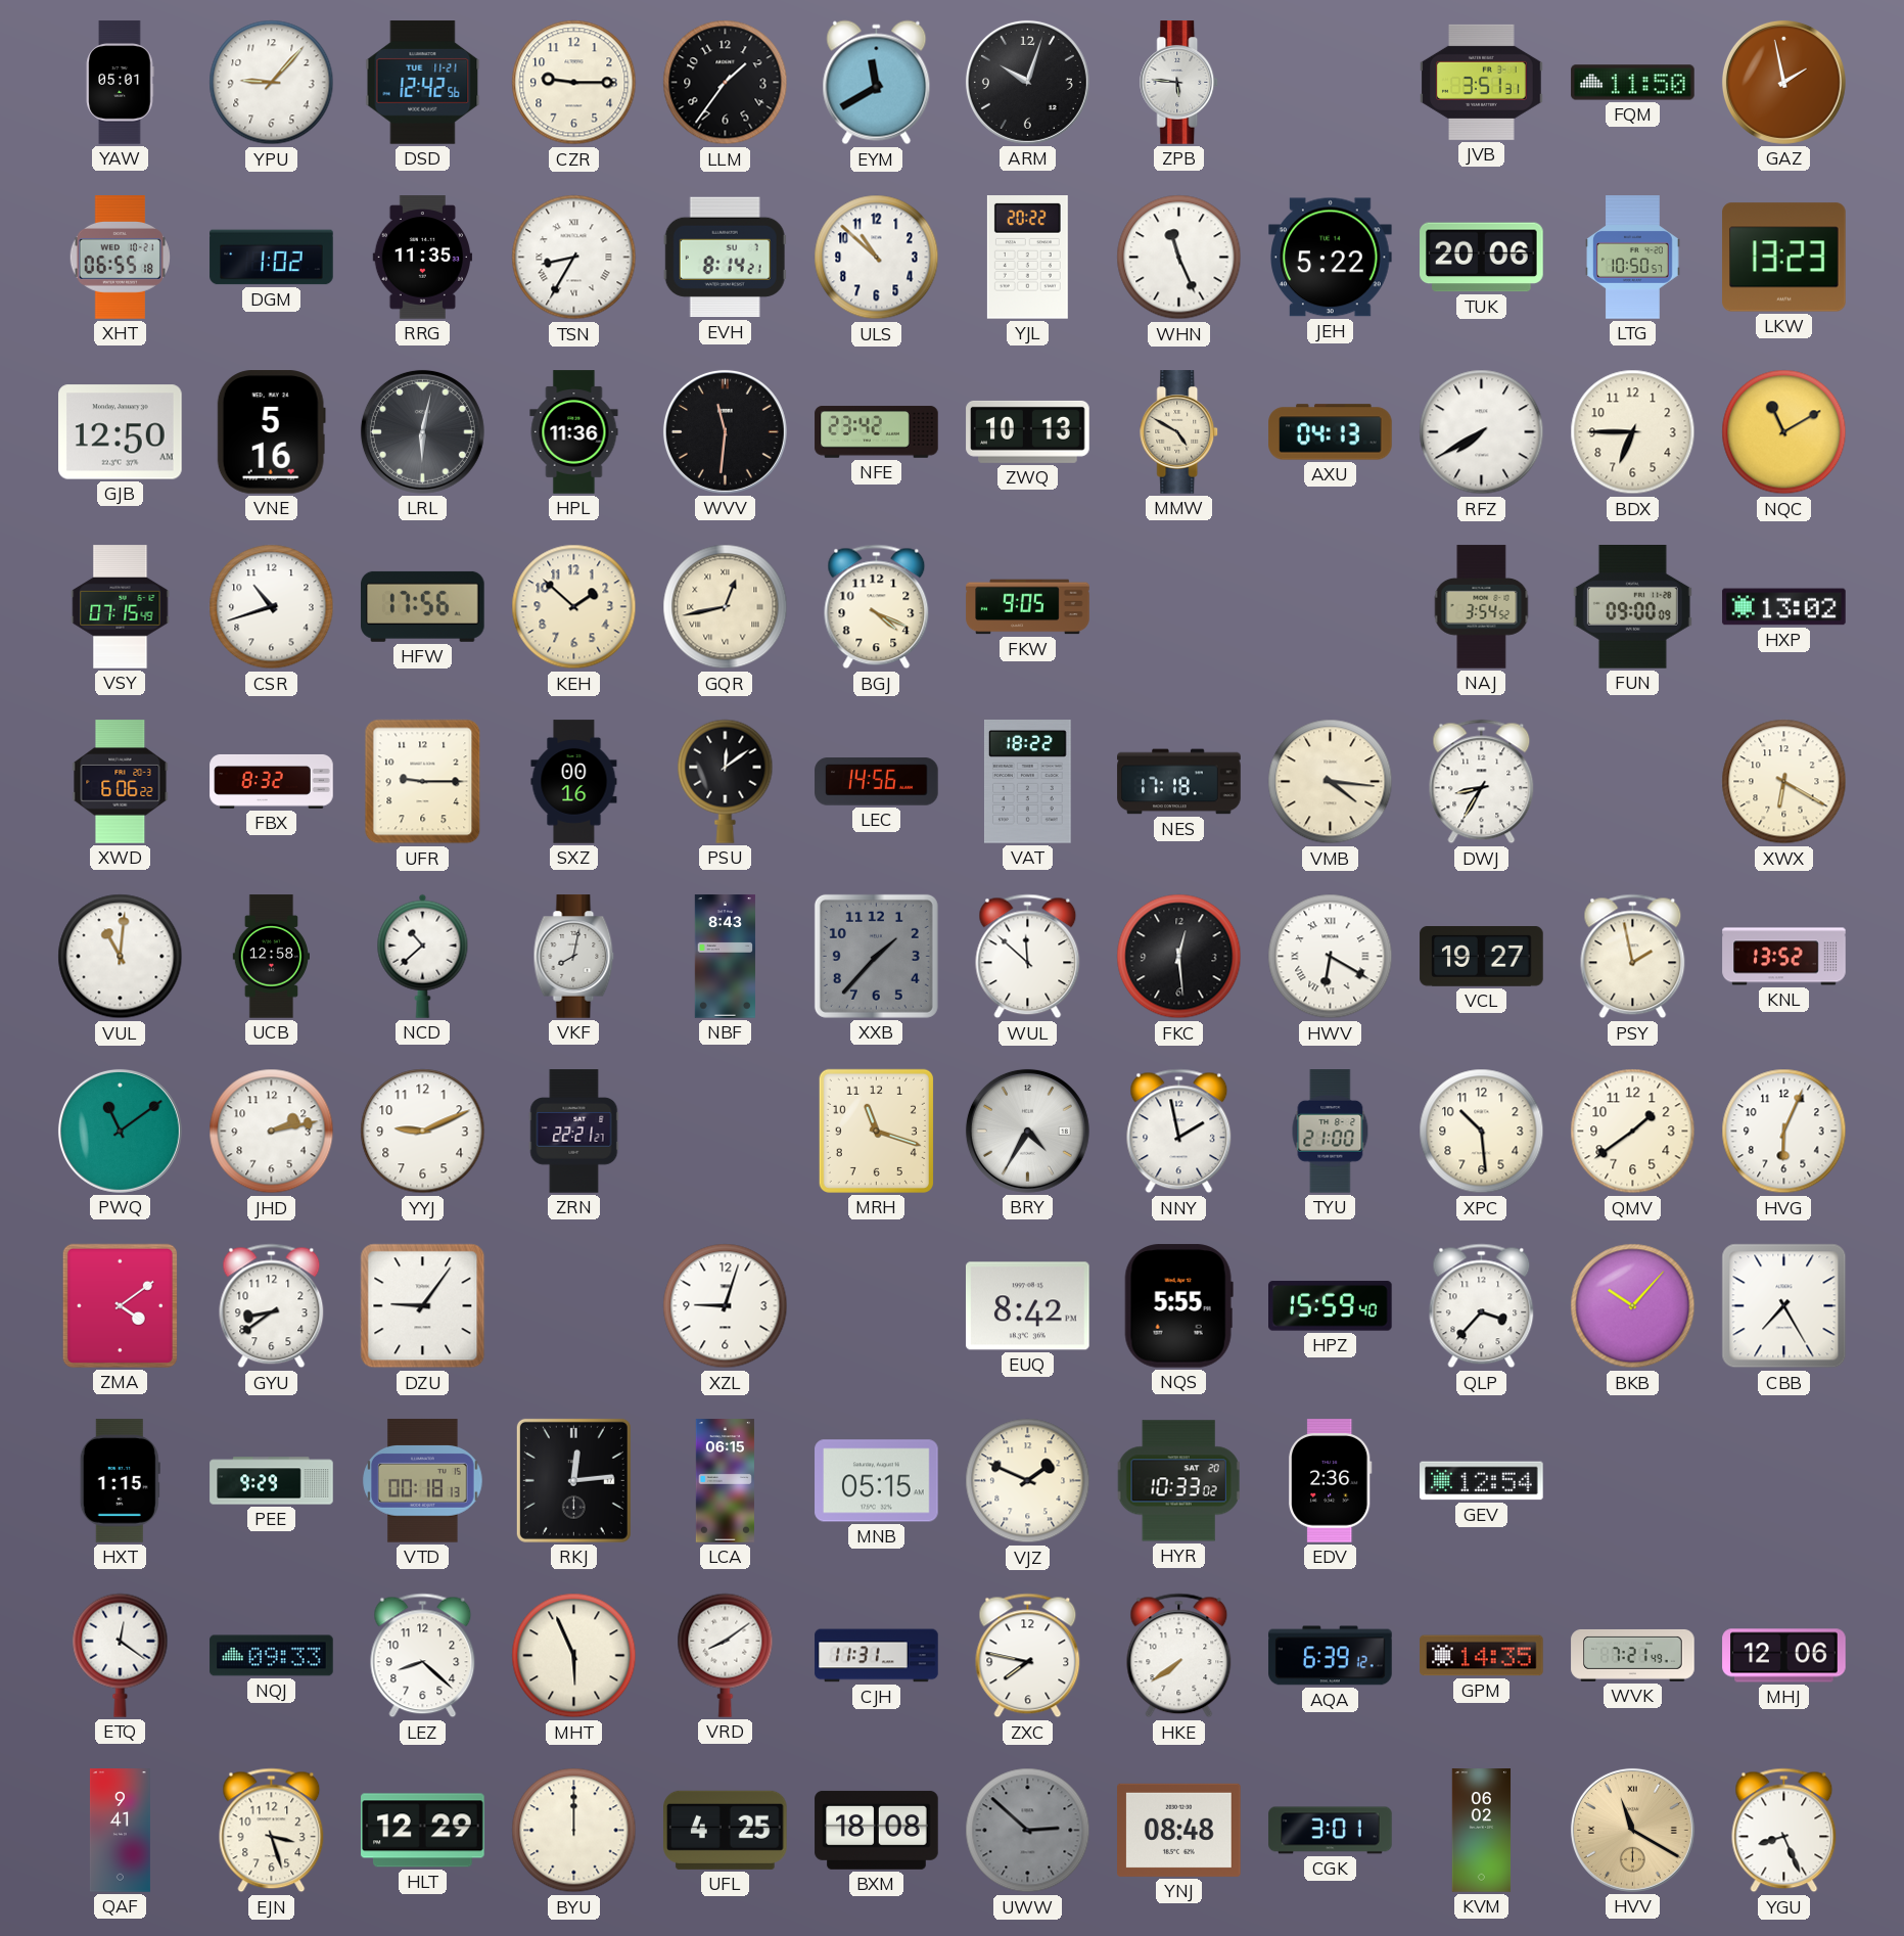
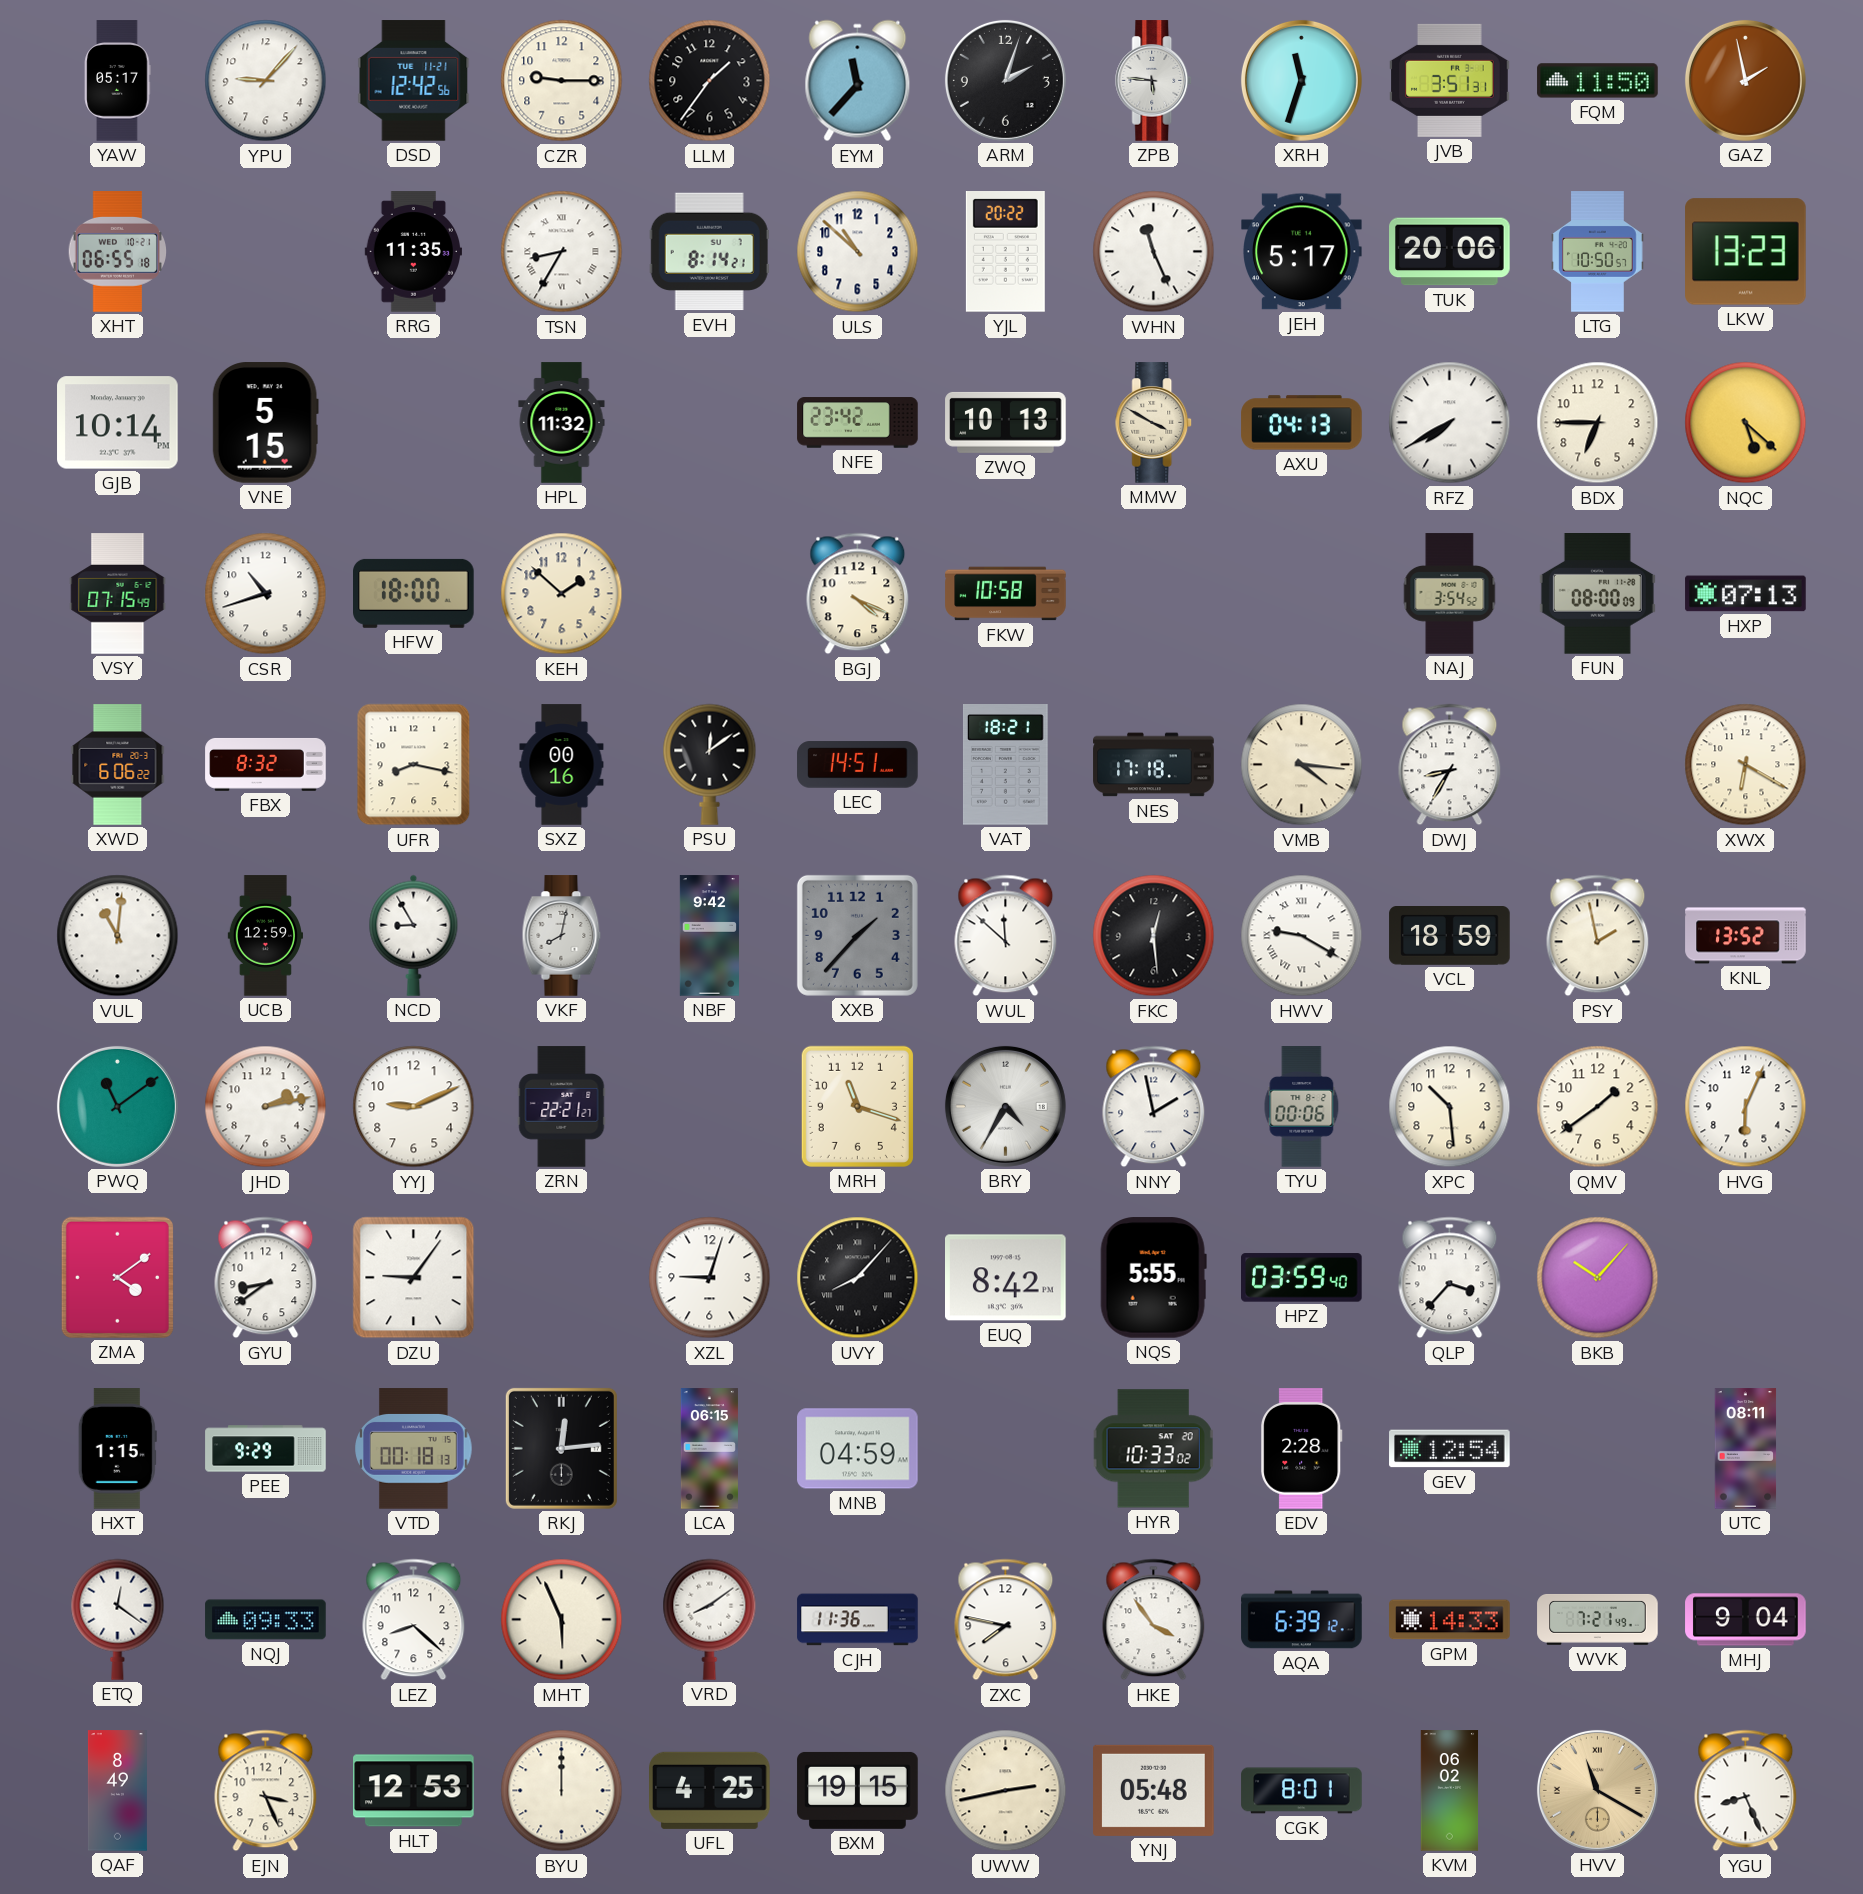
YAW: 05:01 -> 05:17 (118, 81)
EYM: 11:40 -> 11:37 (858, 81)
ARM: 10:03 -> 2:03 (1005, 80)
XRH: none -> 11:33 (1301, 80)
DGM: 1:02 -> none (272, 258)
JEH: 5:22 -> 5:17 (1302, 252)
GJB: 12:50 -> 10:14 (118, 423)
VNE: 5:16 -> 5:15 (265, 423)
LRL: 6:02 -> none (422, 431)
HPL: 11:36 -> 11:32 (562, 423)
WVV: 11:31 -> none (725, 431)
MMW: 4:50 -> 3:50 (1154, 423)
NQC: 11:10 -> 5:22 (1746, 423)
HFW: 17:56 -> 18:00 (414, 593)
GQR: 12:43 -> none (726, 607)
FKW: 9:05 -> 10:58 (1006, 594)
FUN: 09:00 -> 08:00 (1597, 594)
HXP: 13:02 -> 07:13 (1746, 594)
UFR: 9:15 -> 8:17 (414, 765)
LEC: 14:56 -> 14:51 (858, 765)
VAT: 18:22 -> 18:21 (1005, 765)
UCB: 12:58 -> 12:59 (265, 936)
NCD: 10:38 -> 8:55 (414, 935)
NBF: 8:43 -> 9:42 (709, 936)
HWV: 6:20 -> 9:20 (1302, 936)
VCL: 19:27 -> 18:59 (1450, 936)
TYU: 21:00 -> 00:06 (1302, 1107)
UVY: none -> 8:07 (858, 1278)
HPZ: 15:59 -> 03:59 (1302, 1278)
CBB: 7:25 -> none (1784, 1306)
MNB: 05:15 -> 04:59 (858, 1449)
VJZ: 1:49 -> none (1028, 1481)
EDV: 2:36 -> 2:28 (1302, 1449)
UTC: none -> 08:11 (1746, 1449)
CJH: 11:31 -> 11:36 (858, 1620)
HKE: 7:39 -> 3:54 (1154, 1620)
GPM: 14:35 -> 14:33 (1450, 1620)
MHJ: 12:06 -> 9:04 (1746, 1620)
QAF: 9:41 -> 8:49 (117, 1791)
EJN: 3:27 -> 3:26 (266, 1791)
HLT: 12:29 -> 12:53 (414, 1791)
BXM: 18:08 -> 19:15 (858, 1790)
UWW: 2:52 -> 2:43 (1006, 1791)
UWW dial: grey -> cream (1006, 1791)
YNJ: 08:48 -> 05:48 (1154, 1790)
CGK: 3:01 -> 8:01 (1302, 1791)
